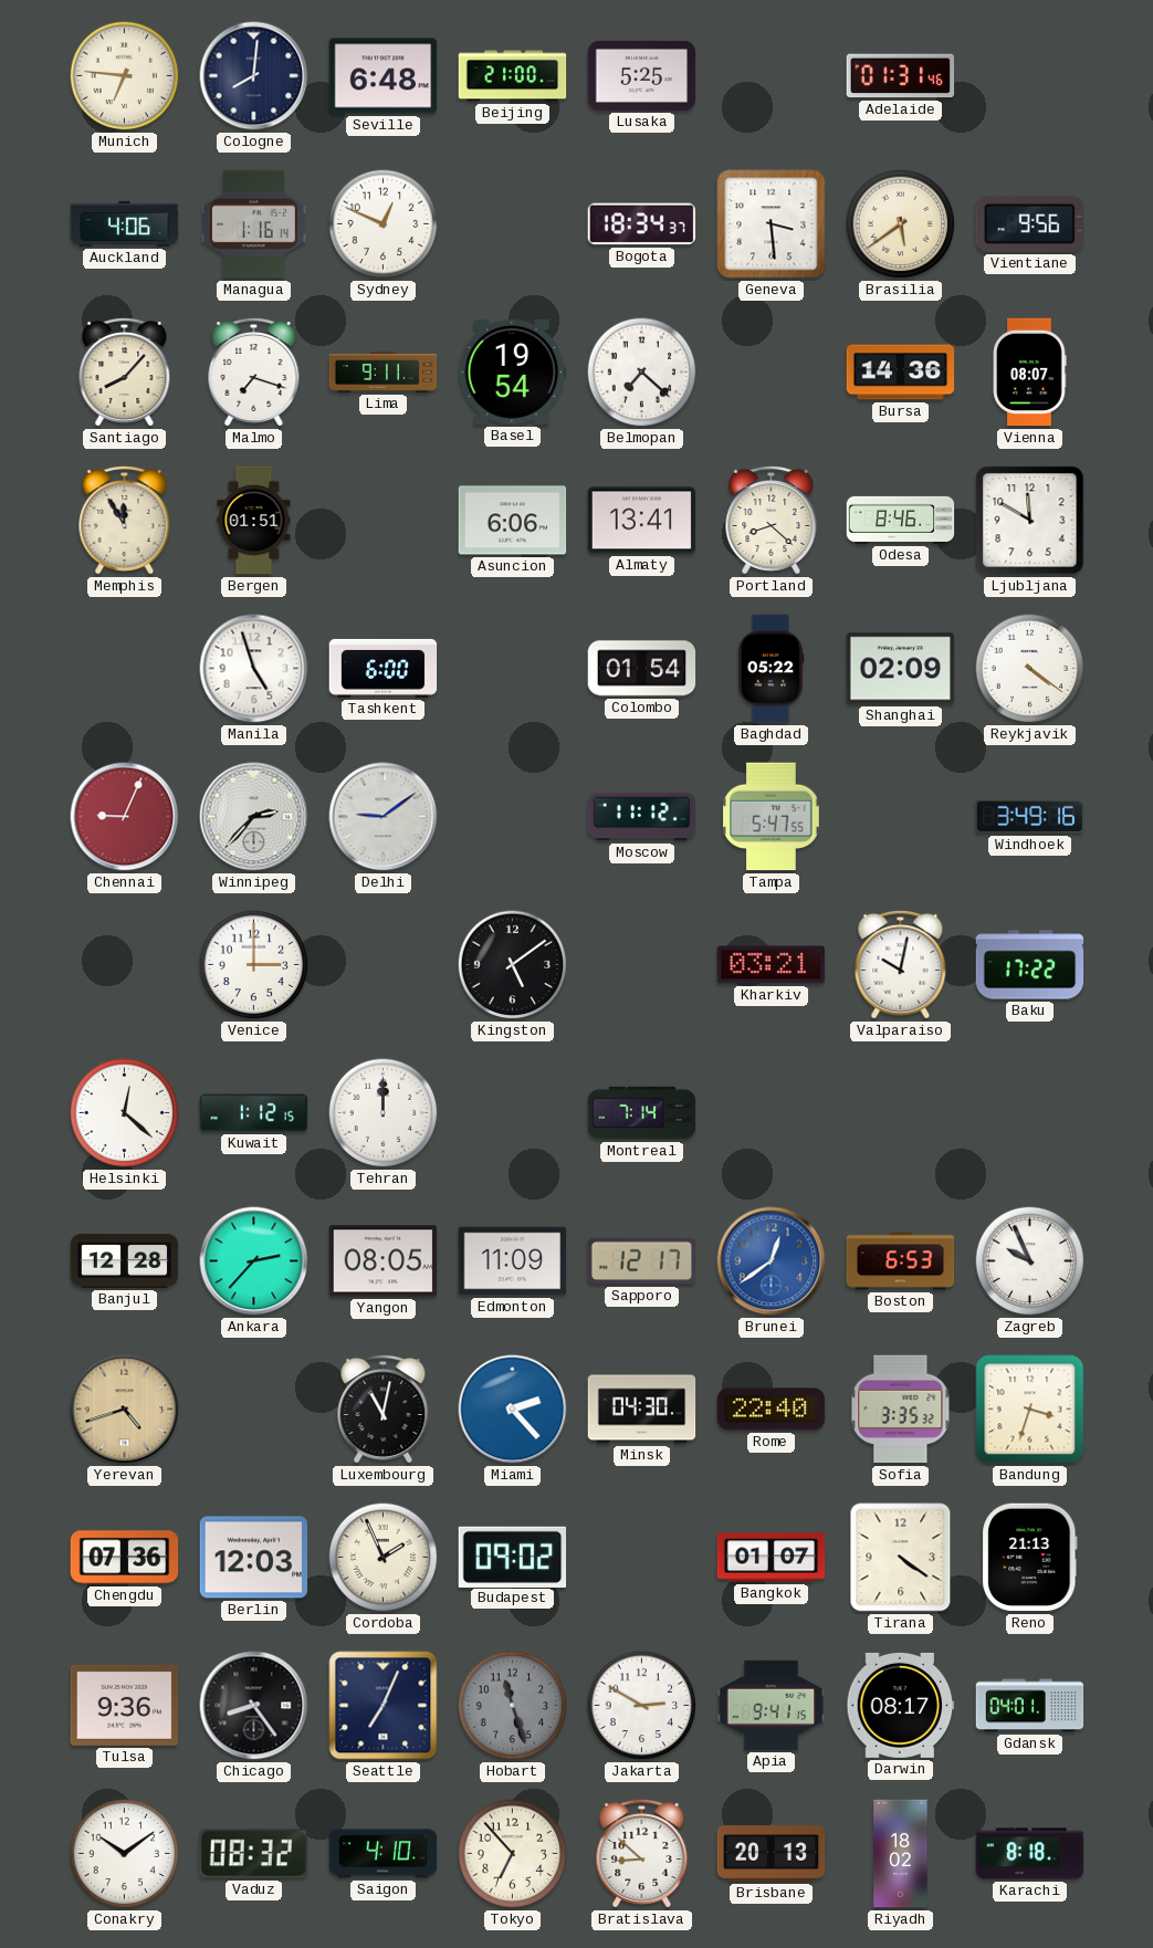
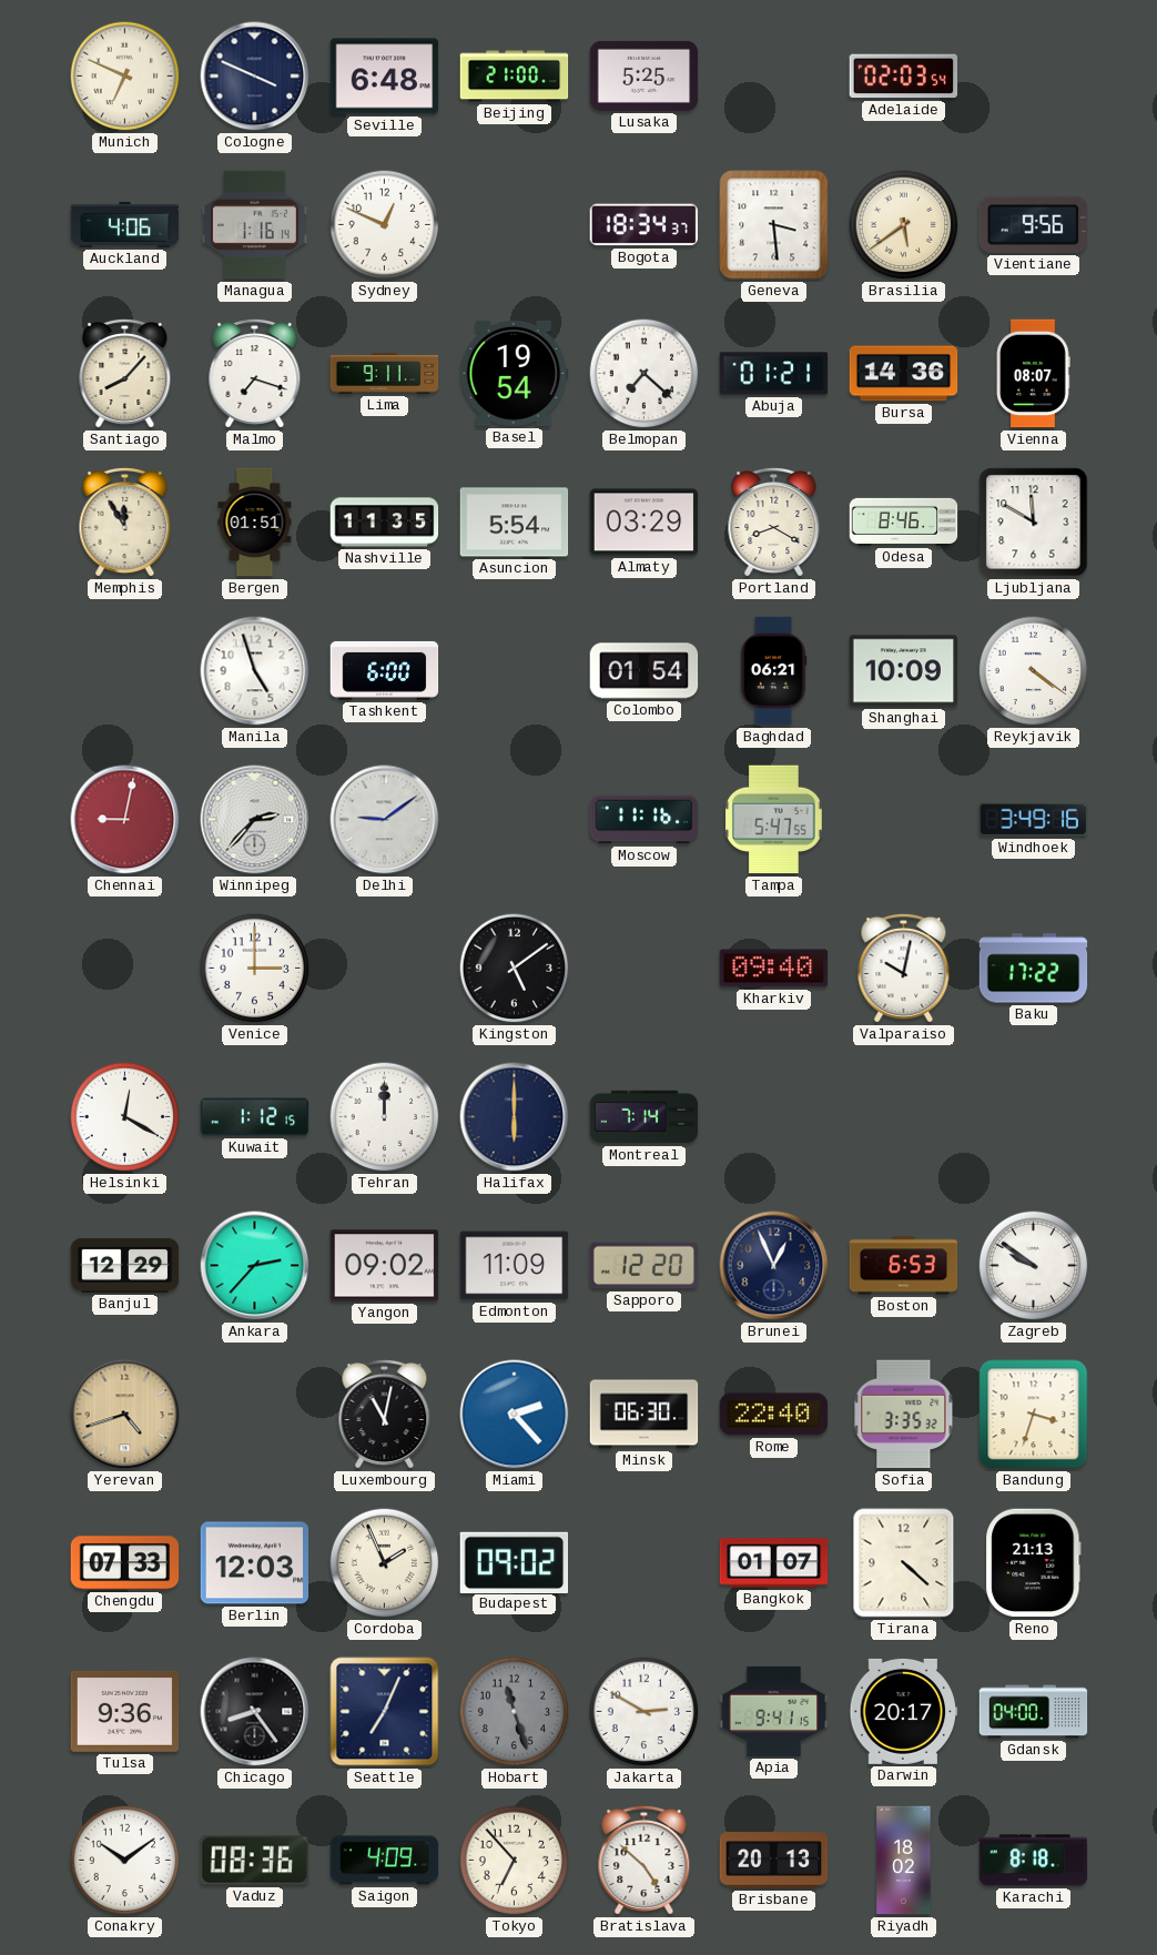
Munich: 6:46 -> 6:49 (125, 77)
Cologne: 8:01 -> 3:49 (255, 77)
Adelaide: 01:31 -> 02:03 (904, 77)
Abuja: none -> 01:21 (774, 374)
Nashville: none -> 11:35 (385, 523)
Asuncion: 6:06 -> 5:54 (515, 523)
Almaty: 13:41 -> 03:29 (645, 523)
Portland: 8:22 -> 8:20 (774, 521)
Baghdad: 05:22 -> 06:21 (773, 671)
Shanghai: 02:09 -> 10:09 (904, 671)
Chennai: 9:04 -> 9:02 (125, 820)
Moscow: 11:12 -> 11:16 (645, 820)
Kharkiv: 03:21 -> 09:40 (774, 969)
Helsinki: 12:22 -> 12:20 (125, 1117)
Halifax: none -> 6:00 (515, 1117)
Banjul: 12:28 -> 12:29 (125, 1265)
Yangon: 08:05 -> 09:02 (385, 1266)
Sapporo: 12:17 -> 12:20 (645, 1266)
Brunei: 12:39 -> 12:56 (774, 1266)
Brunei dial: blue -> navy (774, 1266)
Zagreb: 9:56 -> 9:51 (1034, 1266)
Minsk: 04:30 -> 06:30 (645, 1415)
Chengdu: 07:36 -> 07:33 (125, 1563)
Tirana: 4:21 -> 4:22 (904, 1563)
Darwin: 08:17 -> 20:17 (904, 1711)
Gdansk: 04:01 -> 04:00 (1034, 1712)
Vaduz: 08:32 -> 08:36 (254, 1861)
Saigon: 4:10 -> 4:09 (385, 1861)
Bratislava: 8:52 -> 4:52 (645, 1860)
